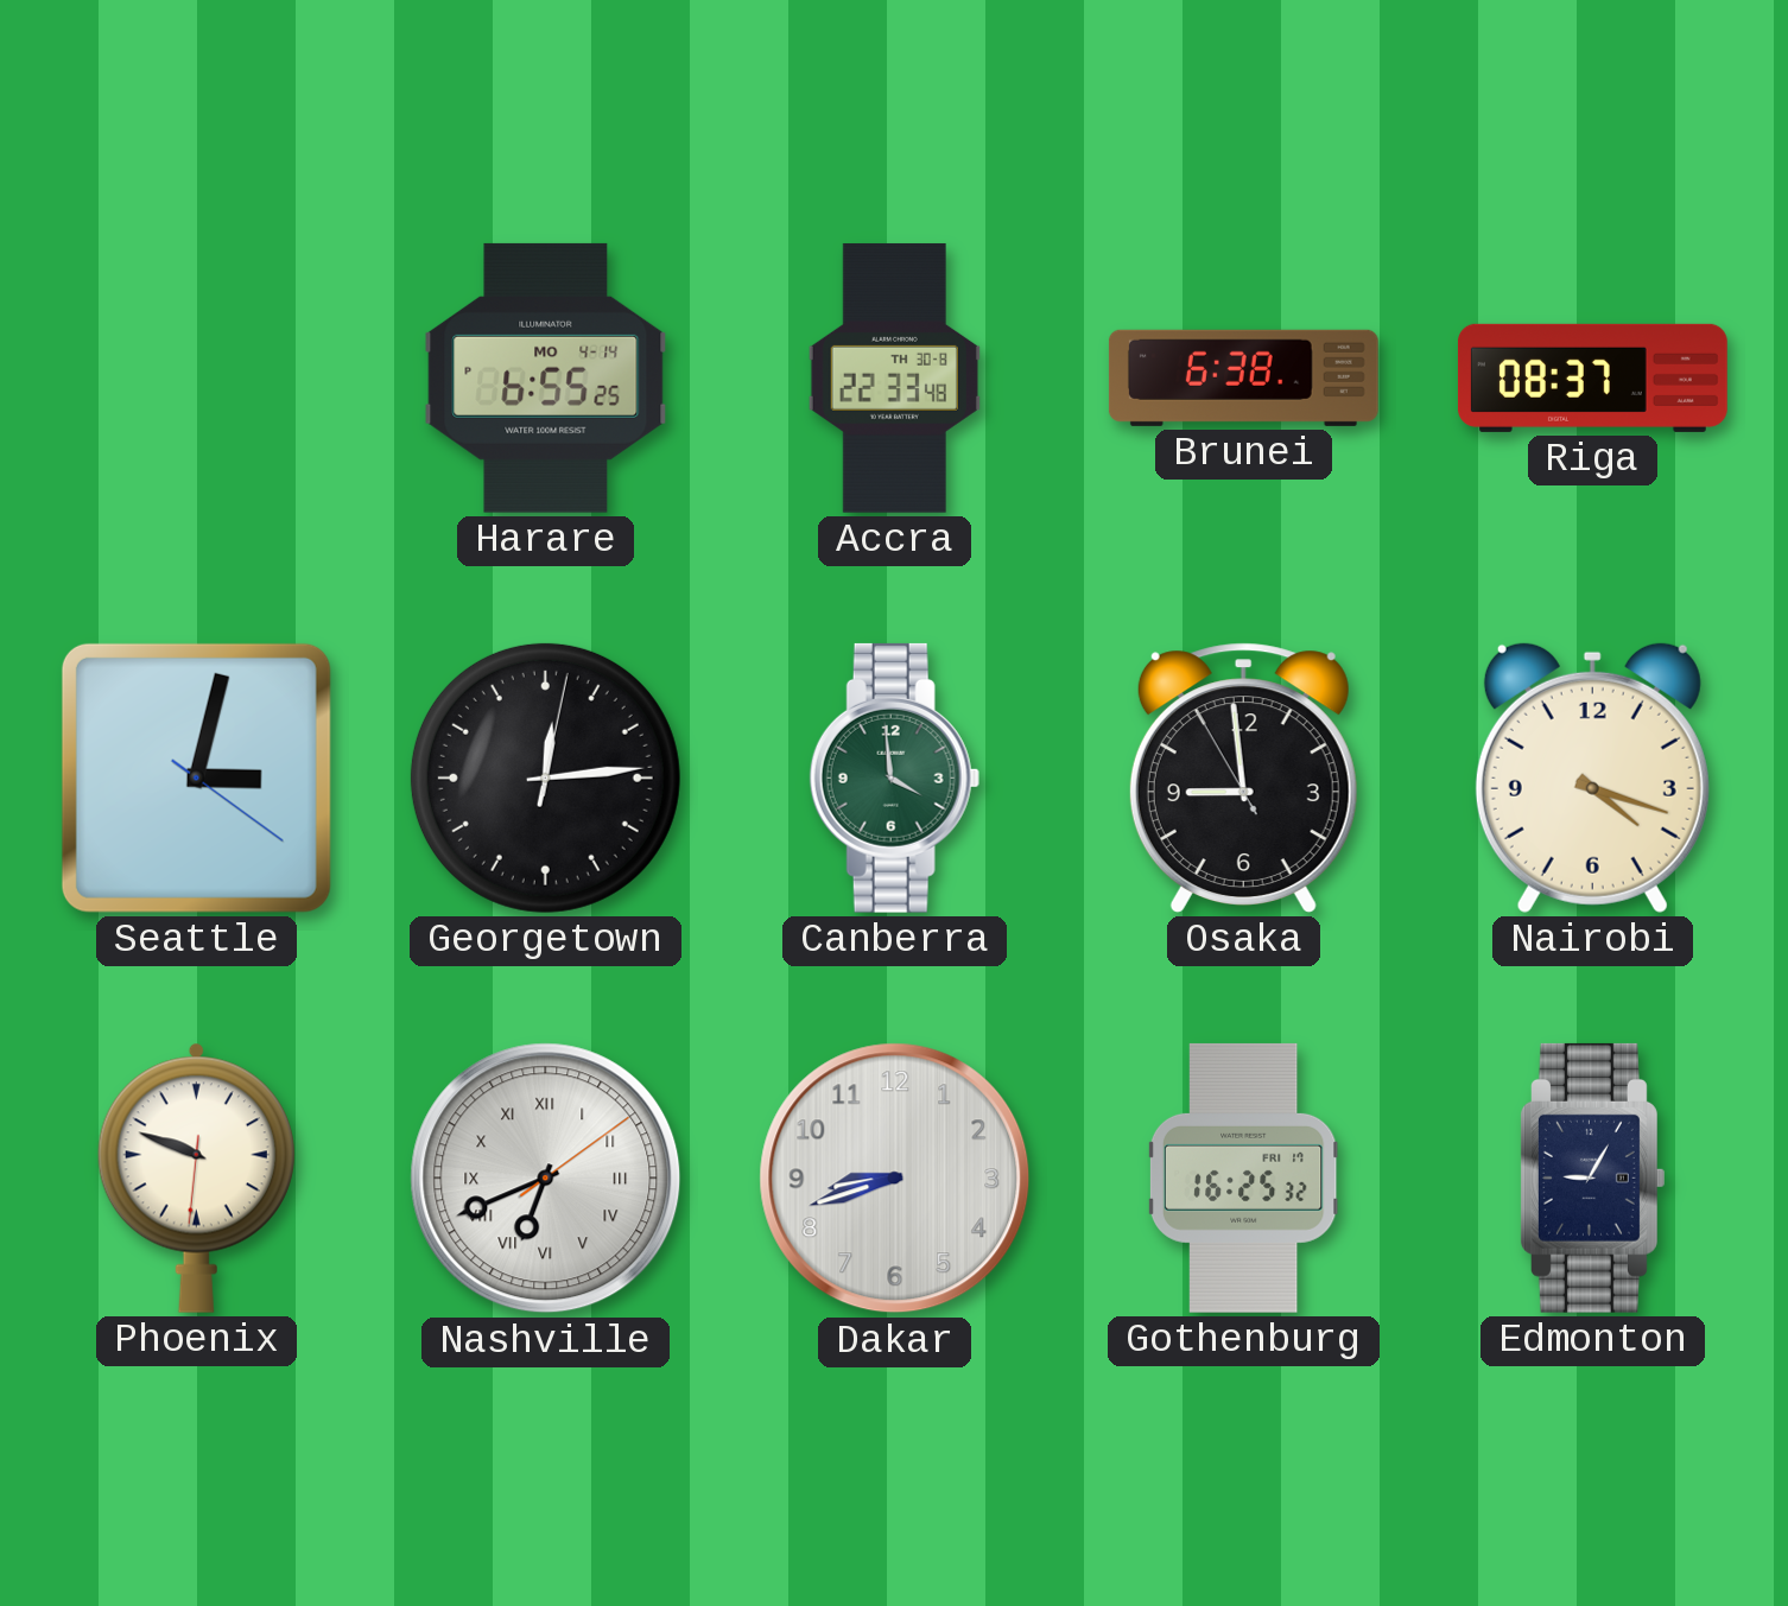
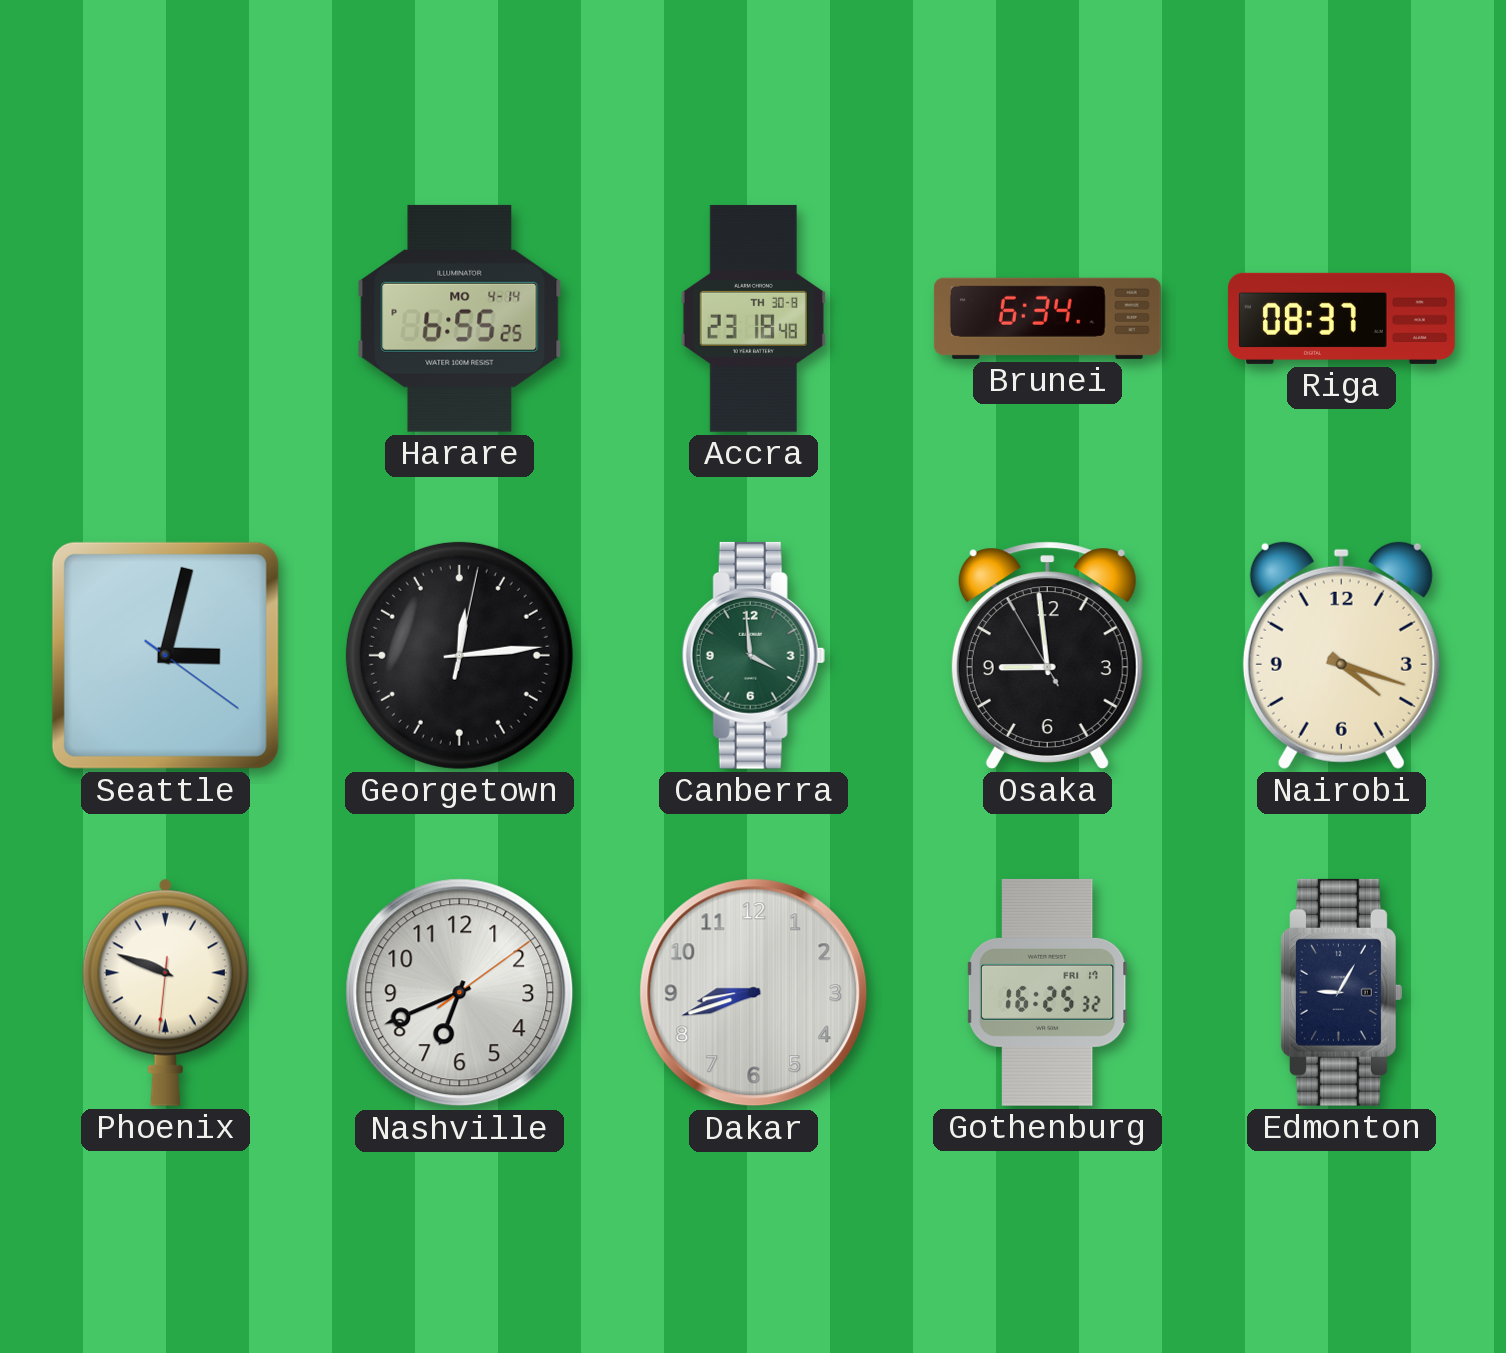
Accra: 22:33 -> 23:18 (753, 318)
Brunei: 6:38 -> 6:34 (1047, 318)
Nashville numerals: Roman -> Arabic (460, 993)
